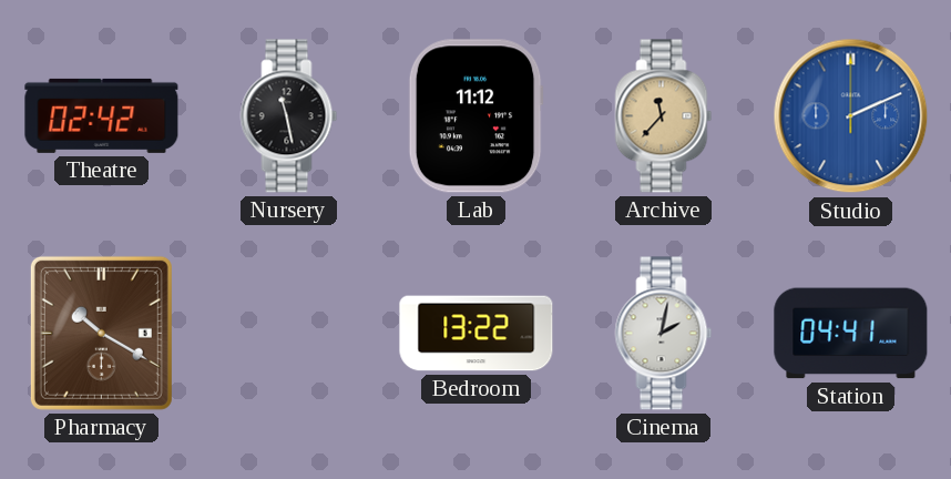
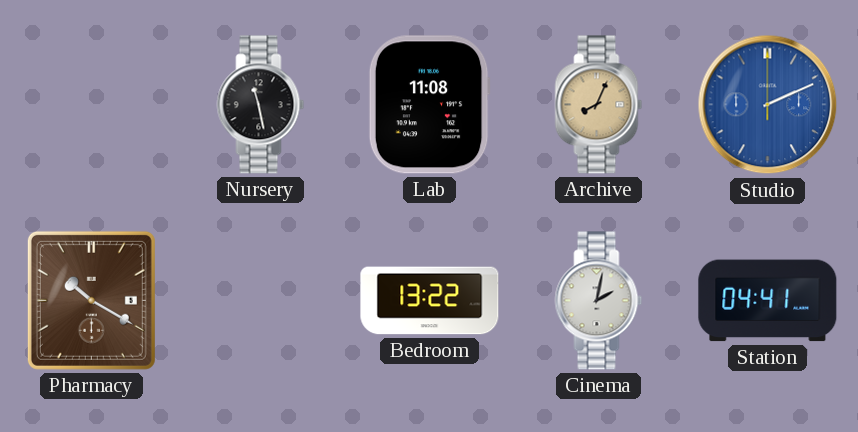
Theatre: 02:42 -> none (102, 115)
Lab: 11:12 -> 11:08 (429, 105)
Archive: 11:37 -> 8:04 (599, 105)
